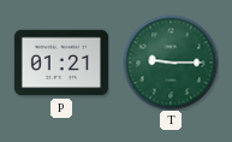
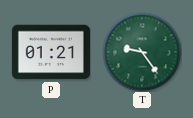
T: 9:15 -> 9:24 (142, 52)
